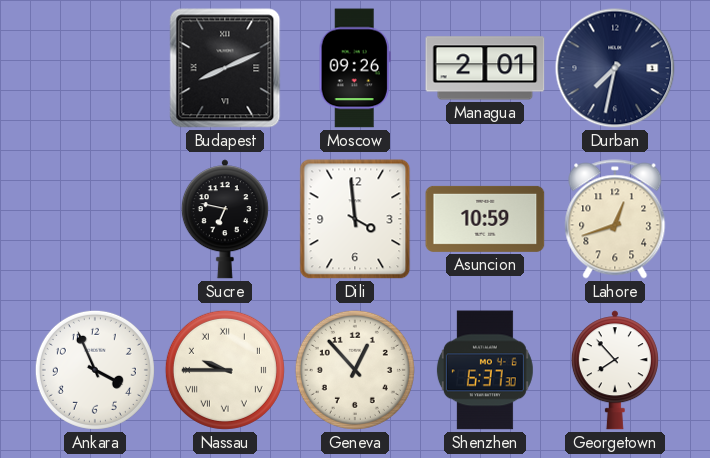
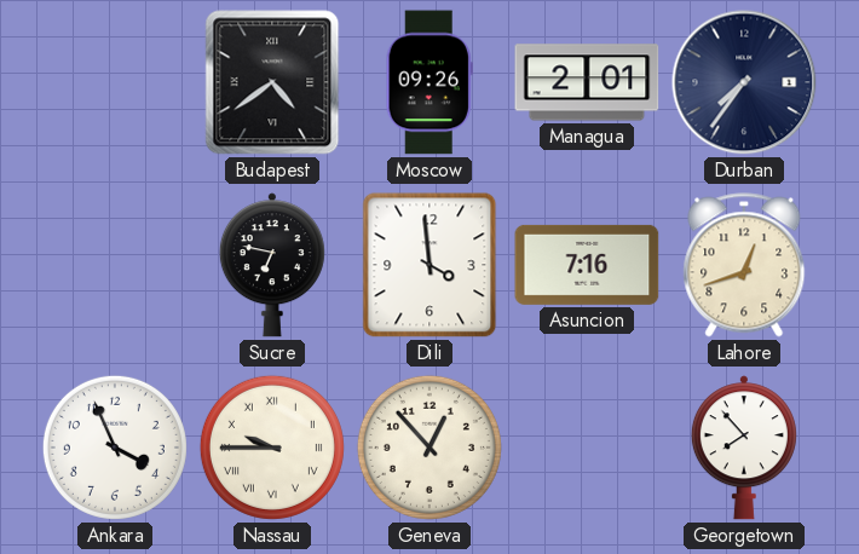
Budapest: 8:11 -> 4:39 (272, 82)
Durban: 7:32 -> 7:36 (744, 82)
Asuncion: 10:59 -> 7:16 (587, 265)
Shenzhen: 6:37 -> none (485, 370)
